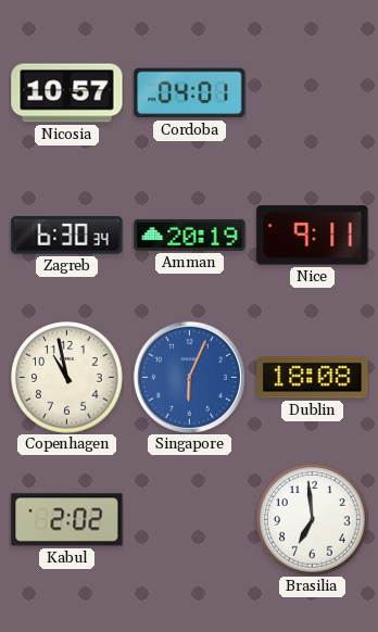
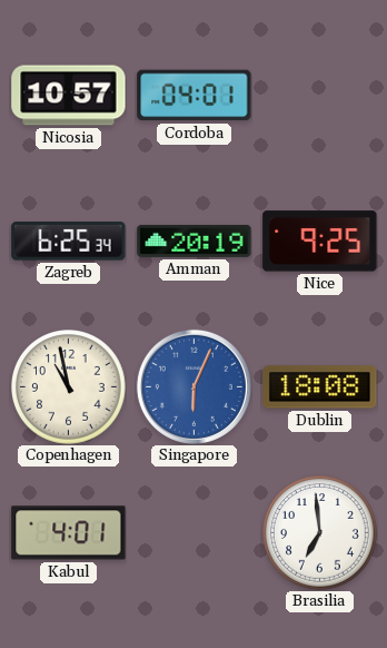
Zagreb: 6:30 -> 6:25 (69, 242)
Nice: 9:11 -> 9:25 (320, 242)
Kabul: 2:02 -> 4:01 (69, 533)
